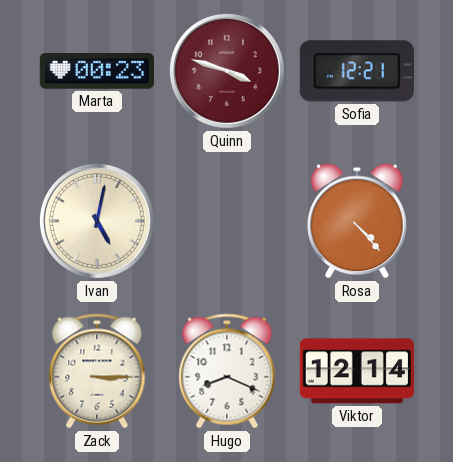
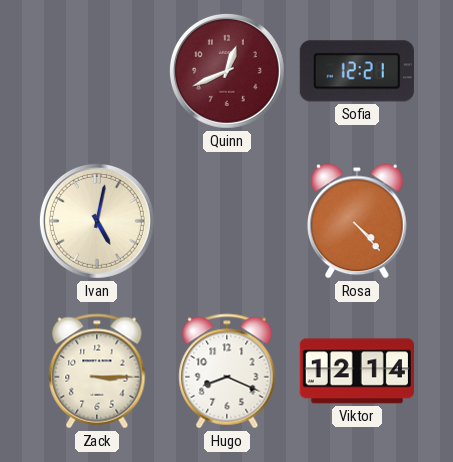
Marta: 00:23 -> none (97, 71)
Quinn: 3:48 -> 12:41 (227, 71)
